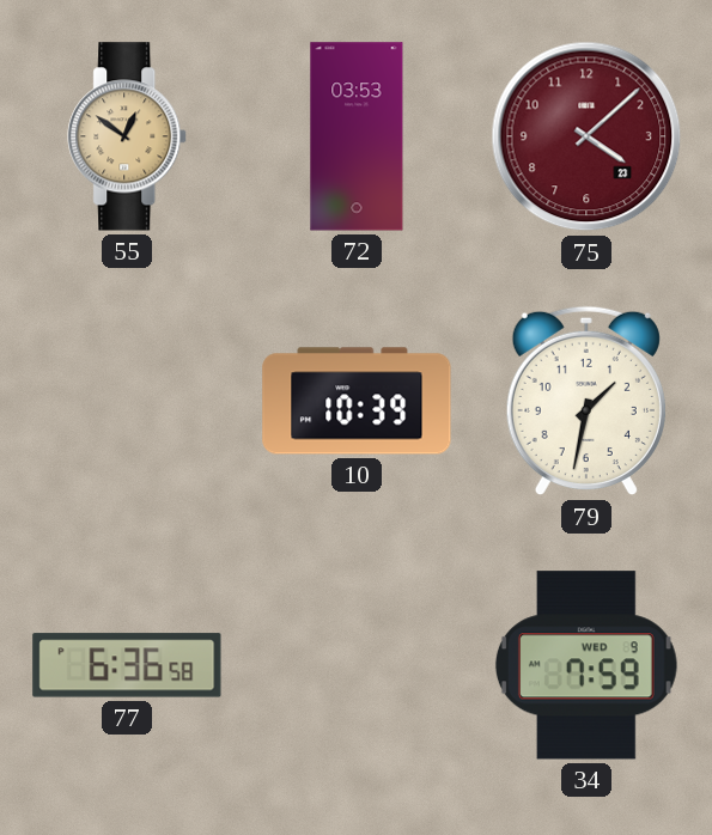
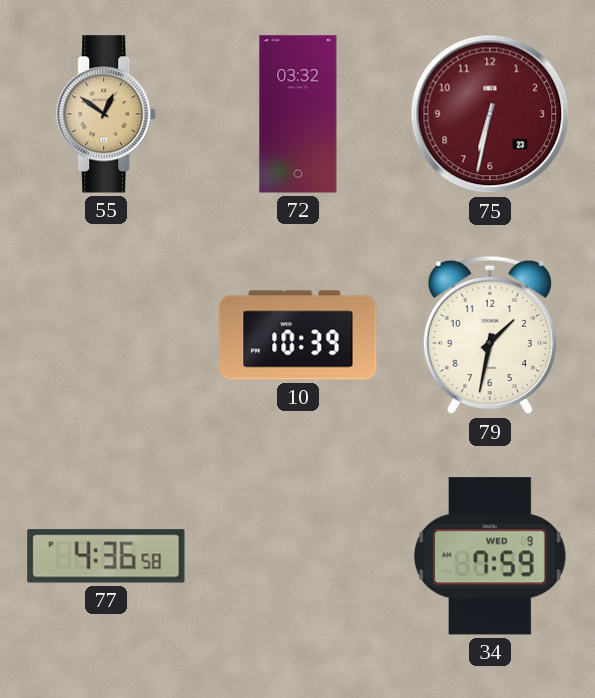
72: 03:53 -> 03:32 (298, 114)
75: 4:08 -> 6:32 (490, 114)
77: 6:36 -> 4:36 (106, 556)
